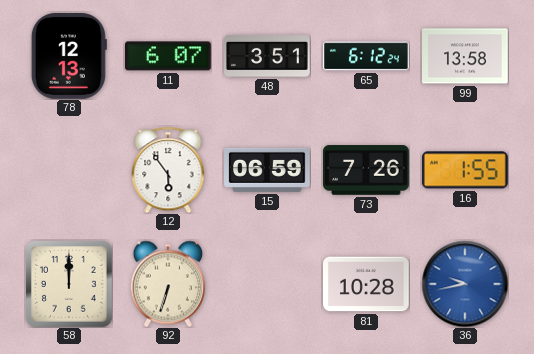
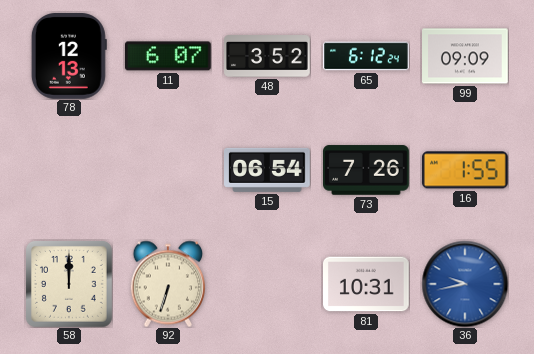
48: 3:51 -> 3:52 (267, 57)
99: 13:58 -> 09:09 (466, 56)
12: 5:54 -> none (168, 170)
15: 06:59 -> 06:54 (268, 170)
81: 10:28 -> 10:31 (367, 284)
